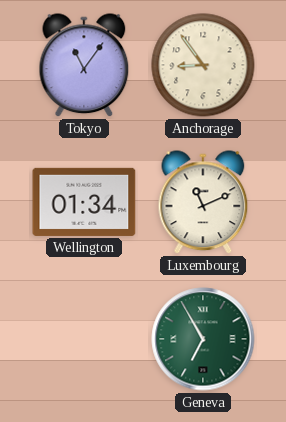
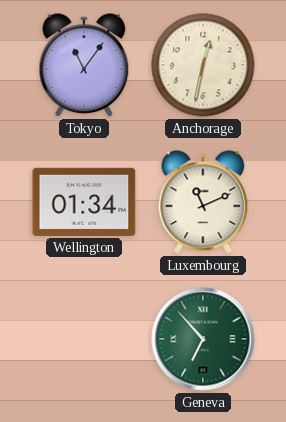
Anchorage: 8:54 -> 12:32 (203, 65)
Geneva: 6:55 -> 6:53 (203, 339)
